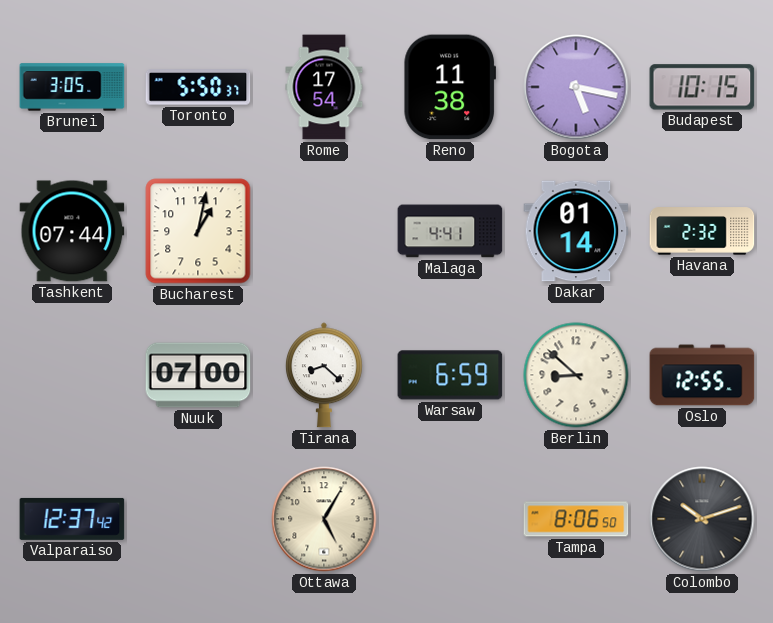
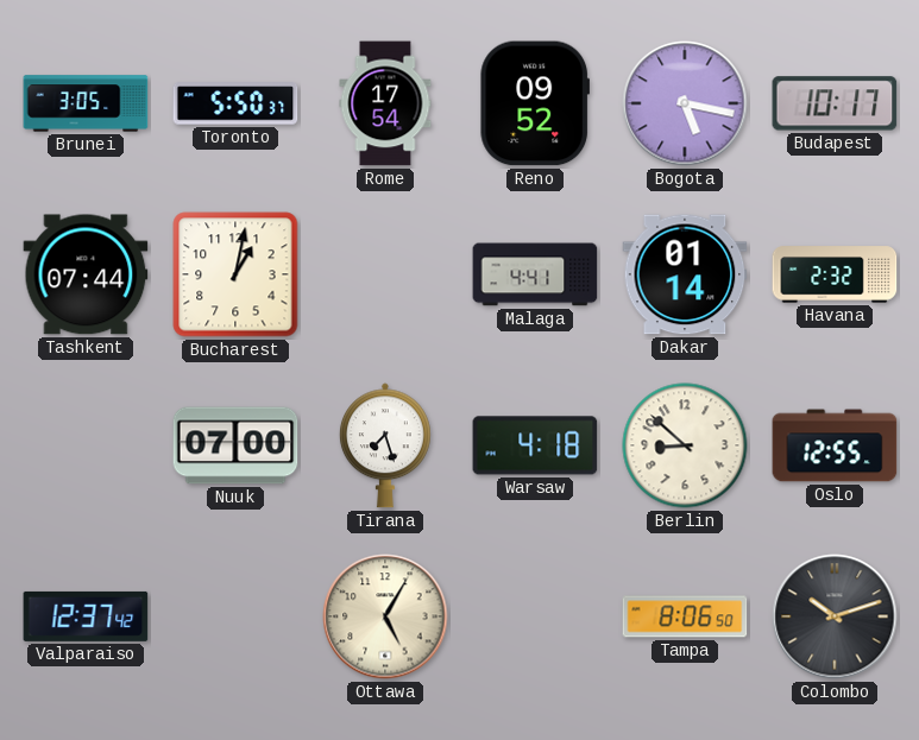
Reno: 11:38 -> 09:52 (534, 103)
Budapest: 10:15 -> 10:17 (835, 103)
Tirana: 8:22 -> 7:27 (385, 445)
Warsaw: 6:59 -> 4:18 (535, 445)
